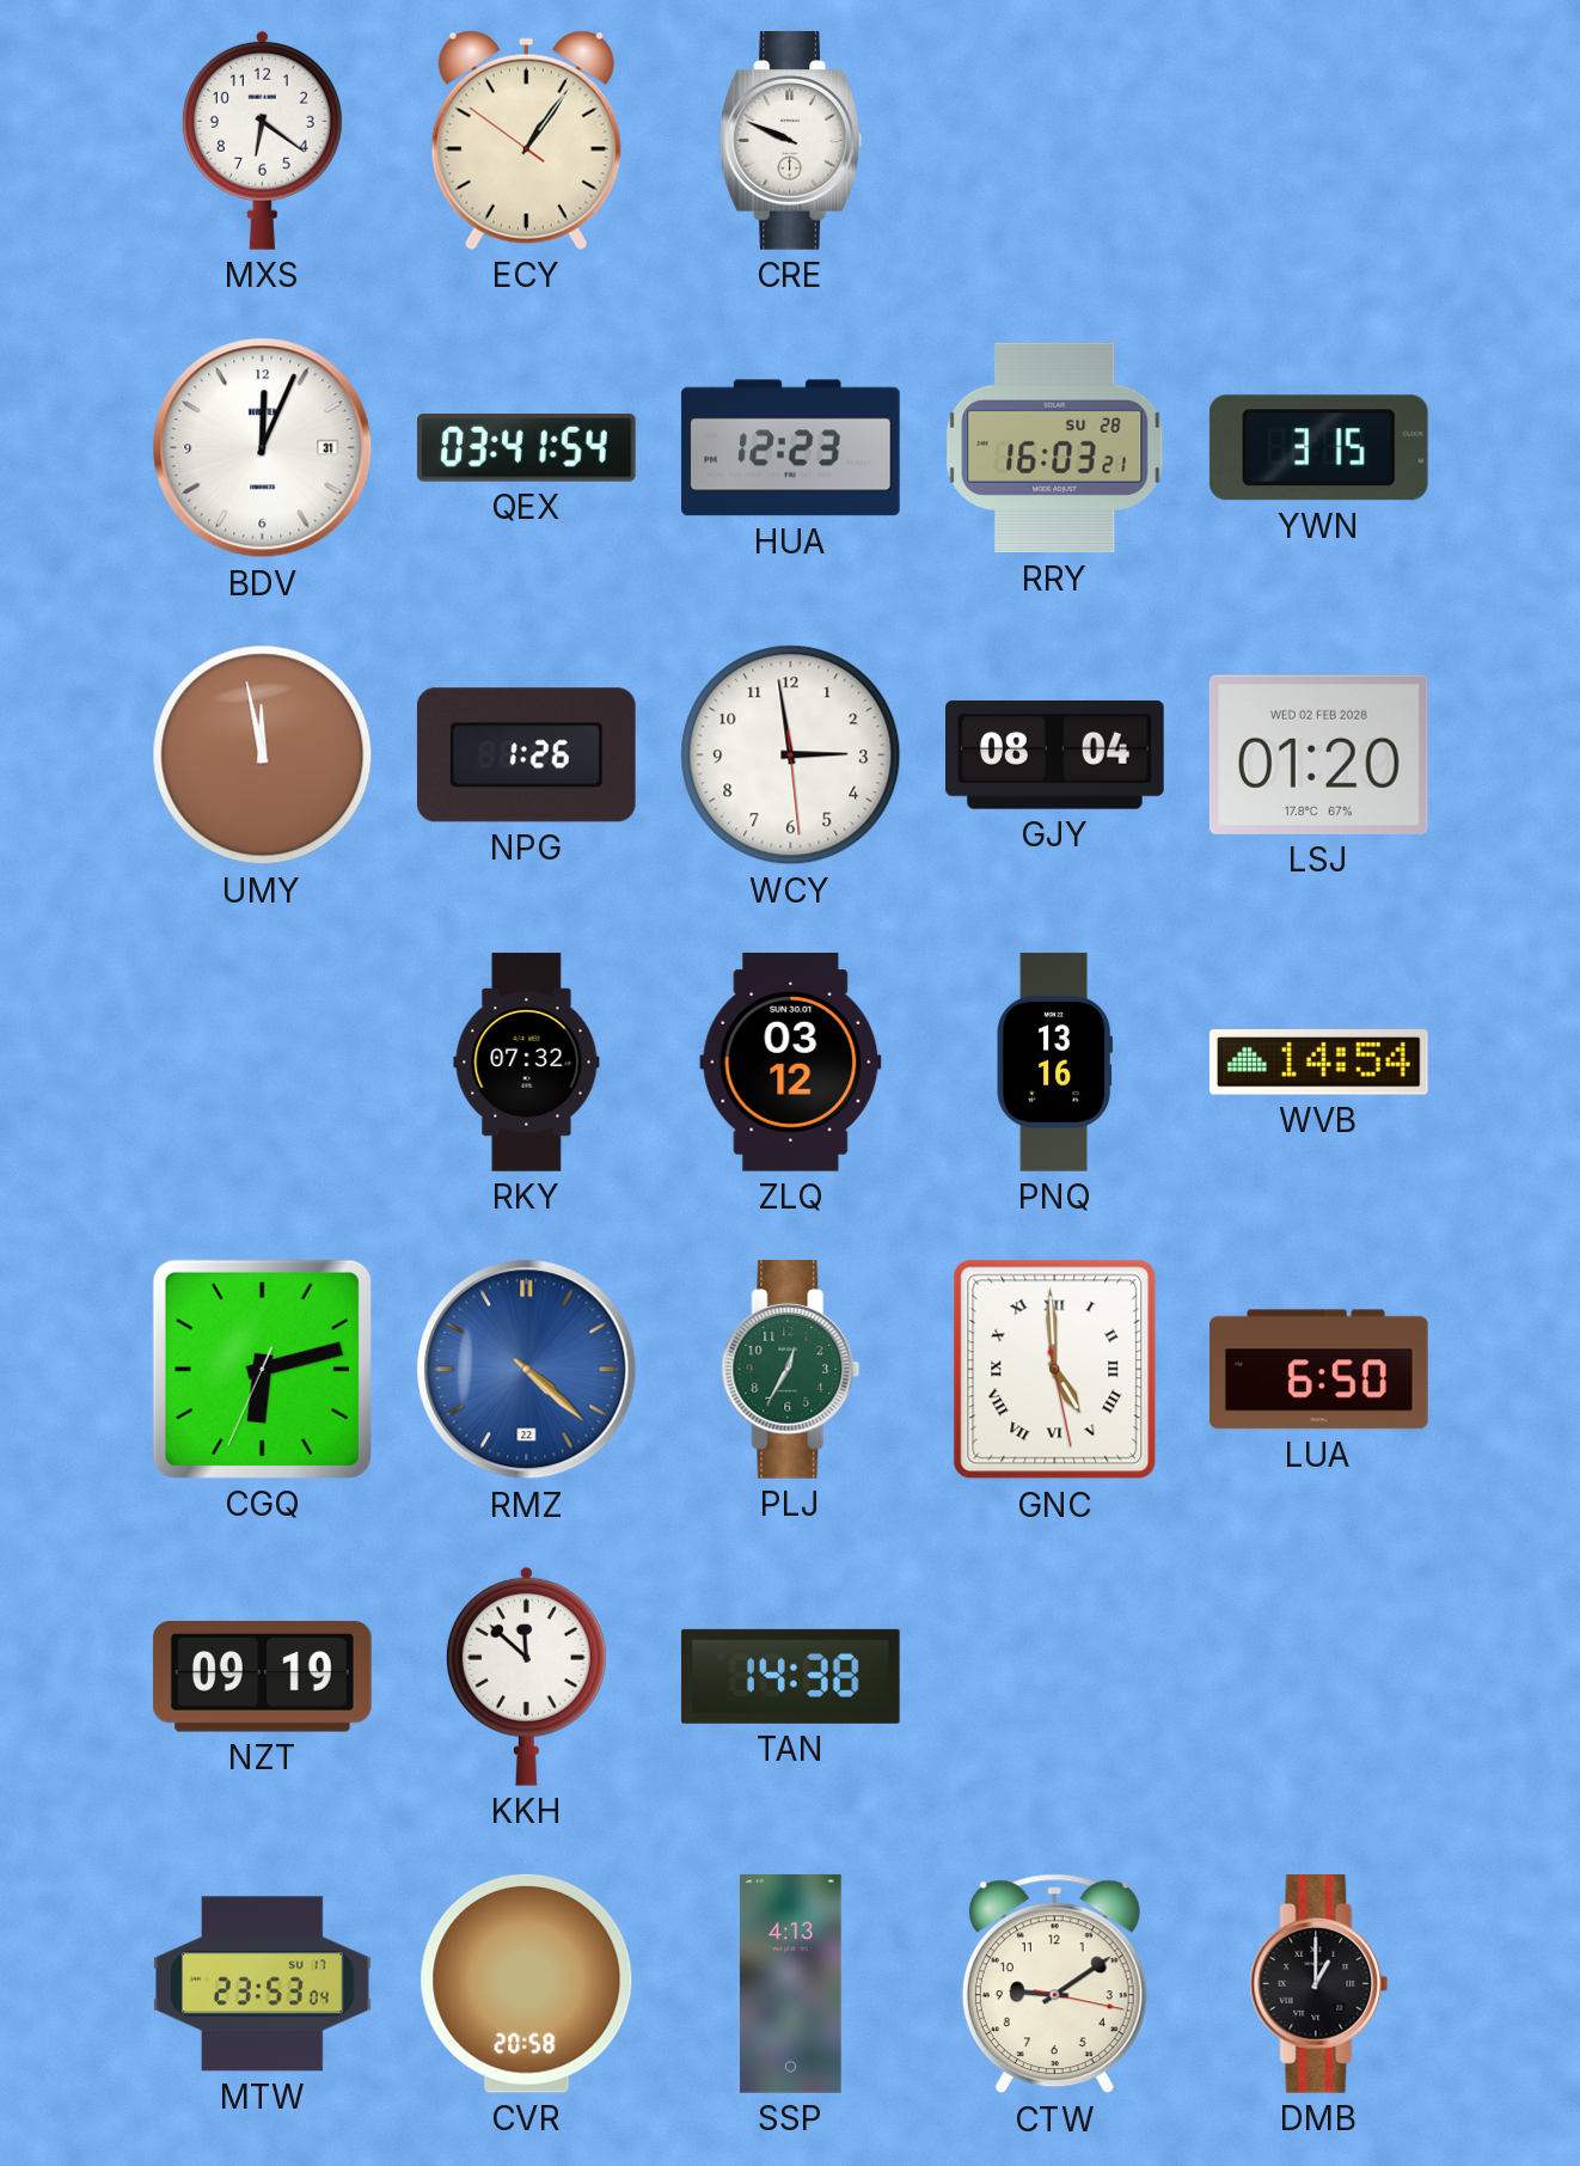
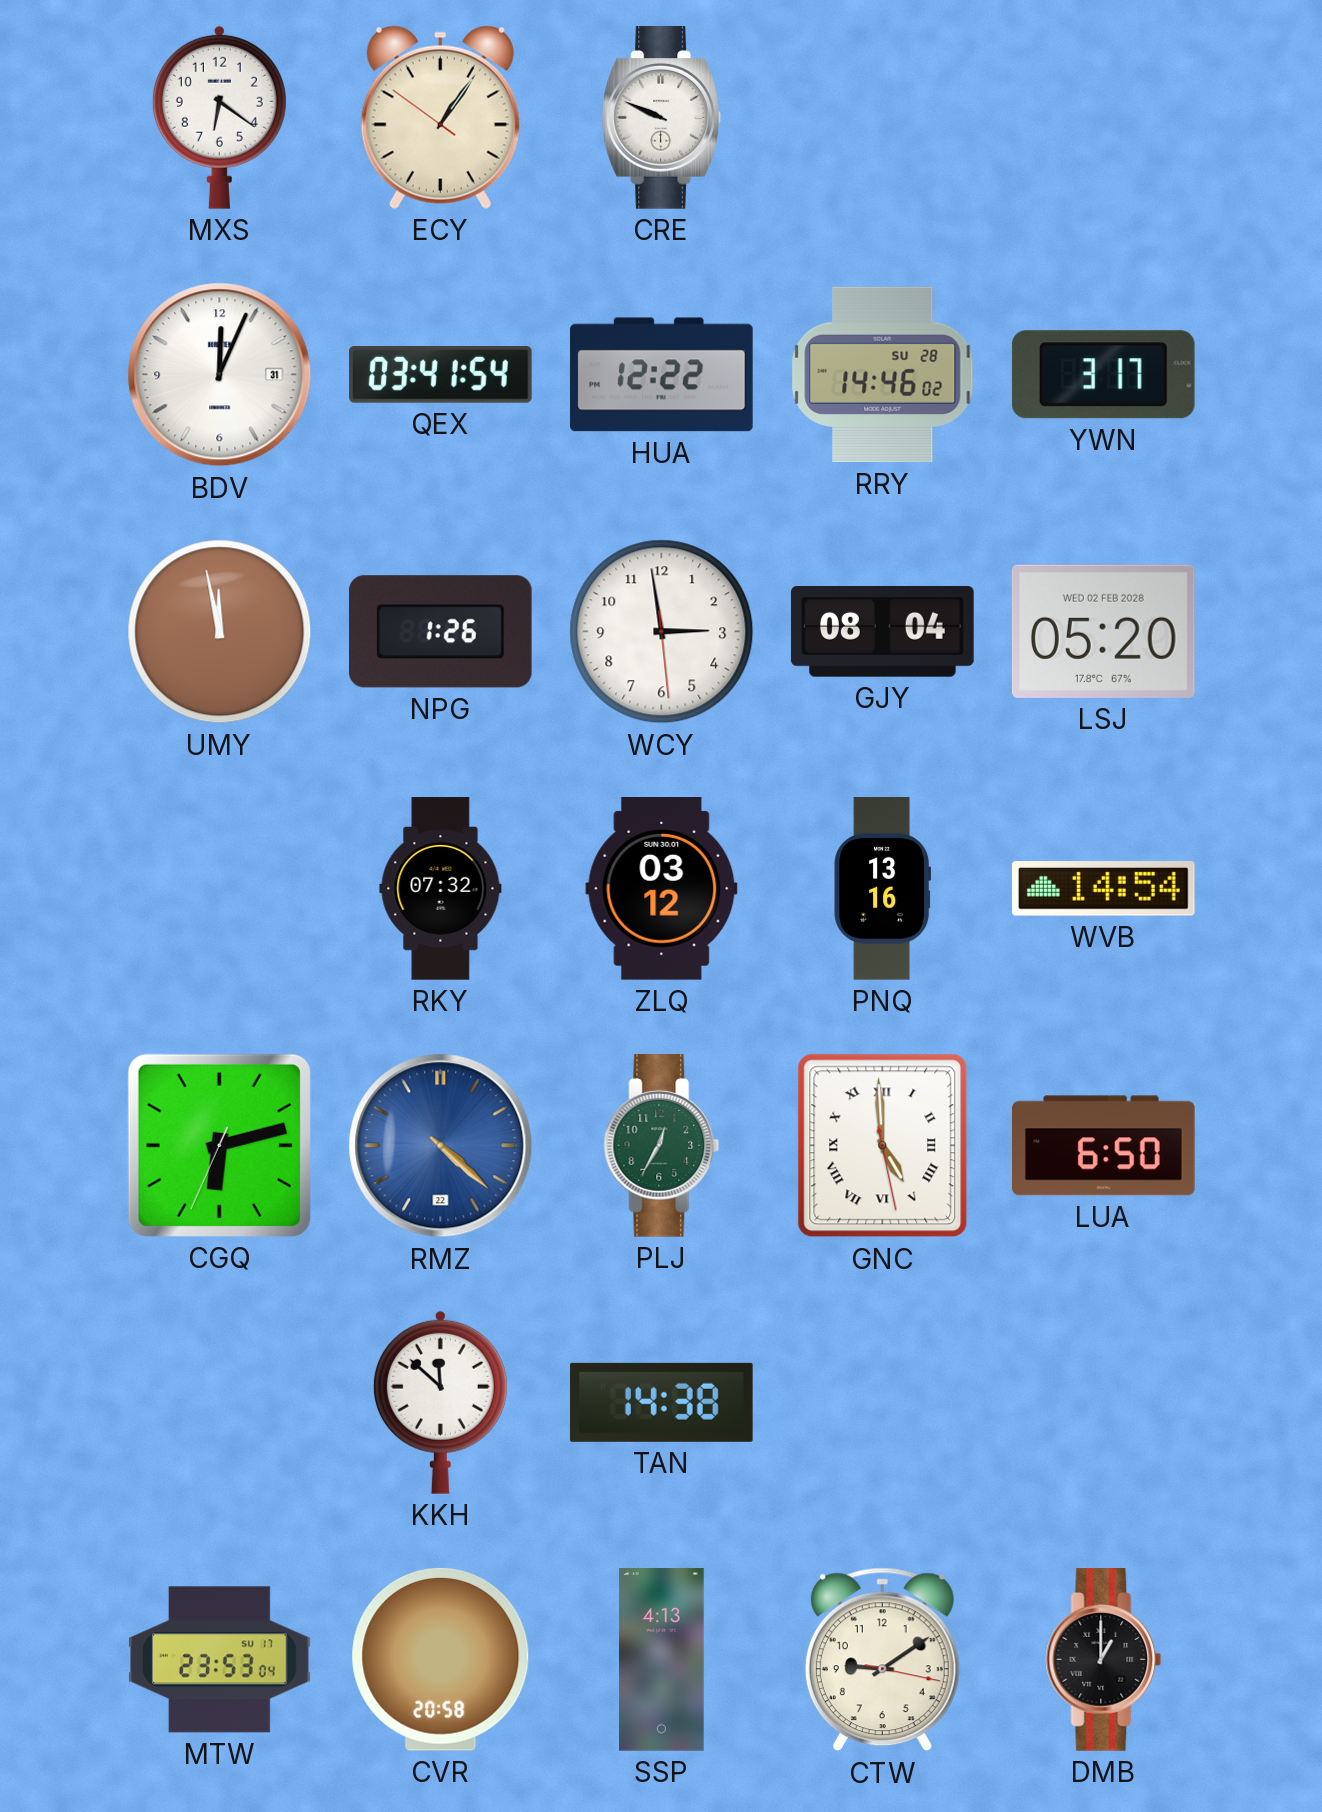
HUA: 12:23 -> 12:22 (662, 375)
RRY: 16:03 -> 14:46 (883, 375)
YWN: 3:15 -> 3:17 (1103, 375)
LSJ: 01:20 -> 05:20 (1103, 631)
NZT: 09:19 -> none (262, 1677)
